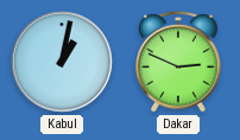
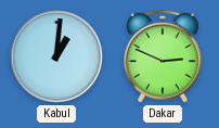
Kabul: 1:02 -> 1:01 (56, 56)
